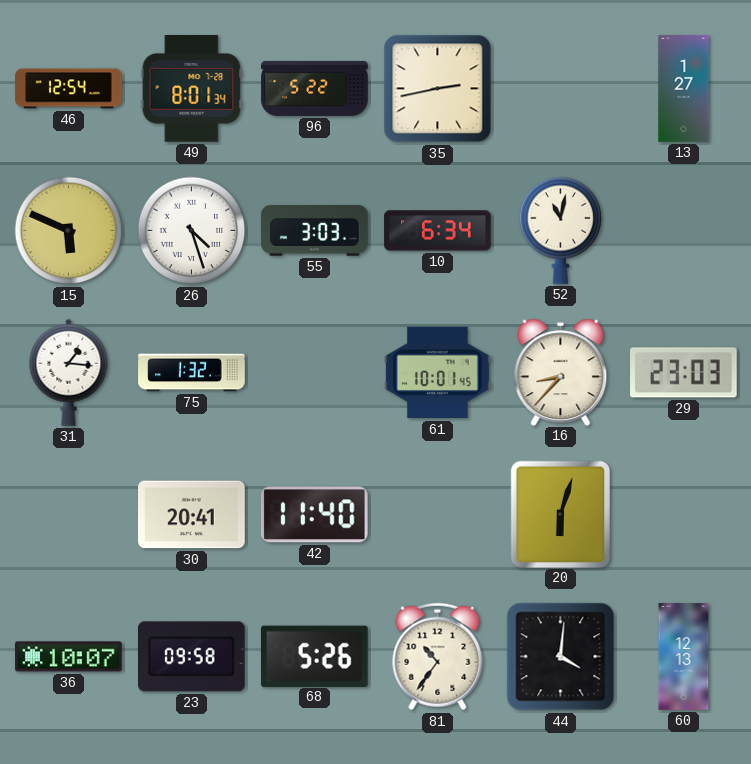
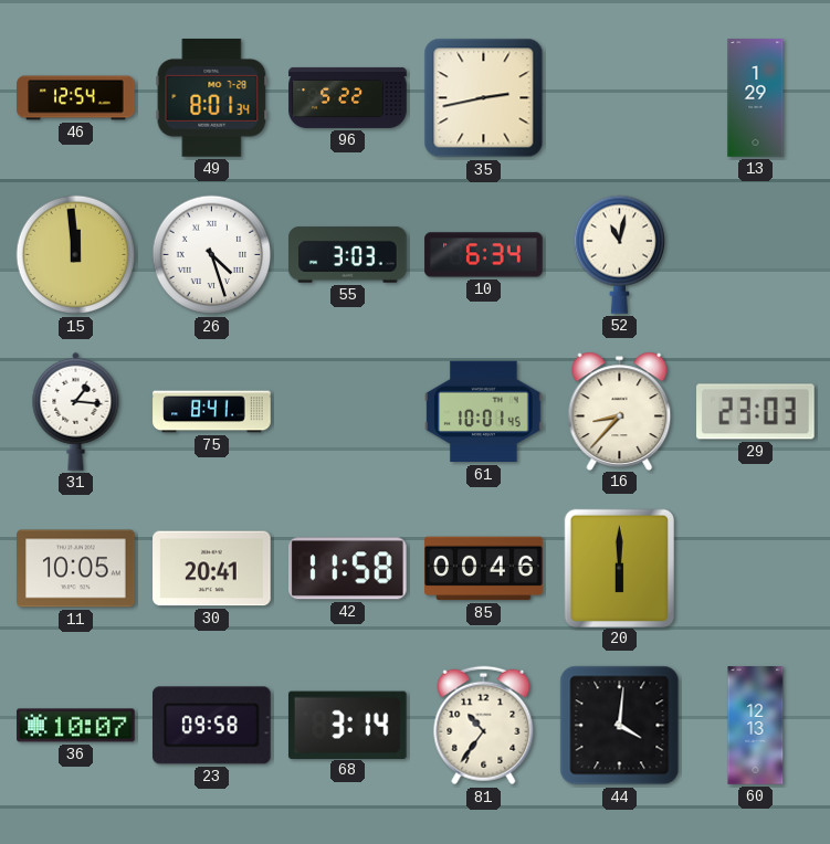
13: 1:27 -> 1:29 (756, 98)
15: 5:49 -> 11:59 (76, 255)
75: 1:32 -> 8:41 (212, 412)
11: none -> 10:05 (76, 569)
42: 11:40 -> 11:58 (347, 569)
85: none -> 00:46 (484, 569)
20: 6:03 -> 6:00 (619, 568)
68: 5:26 -> 3:14 (347, 725)
